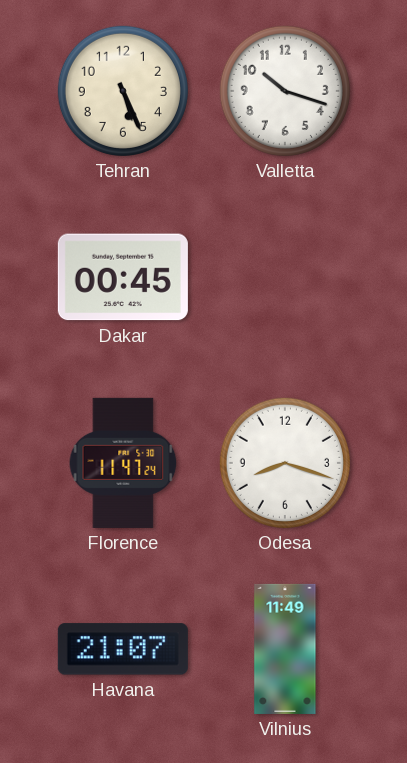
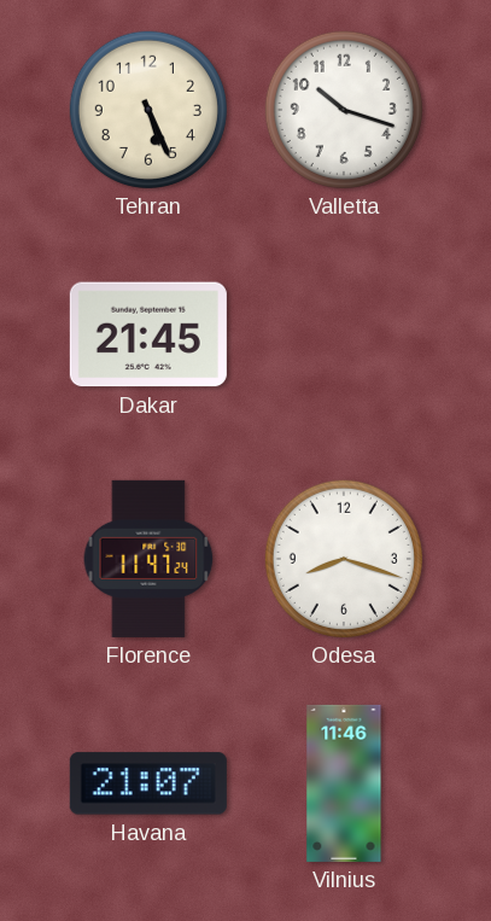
Dakar: 00:45 -> 21:45 (148, 334)
Vilnius: 11:49 -> 11:46 (344, 783)
